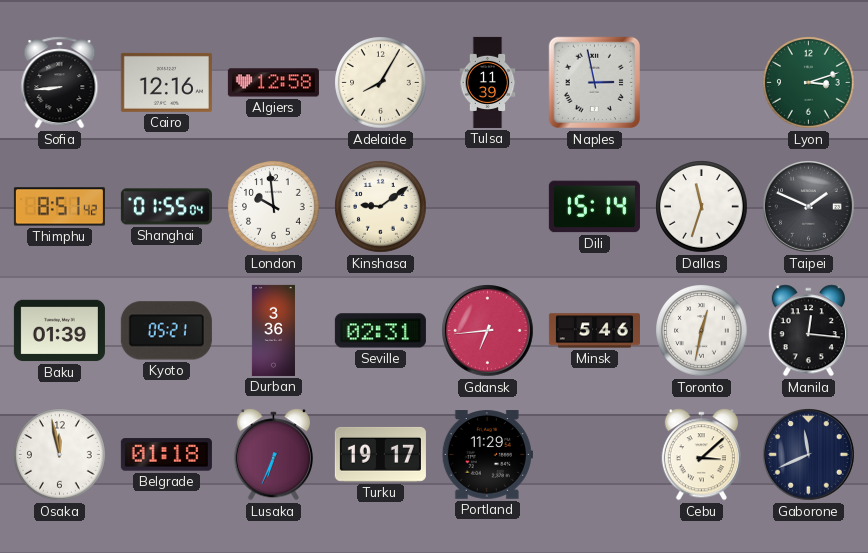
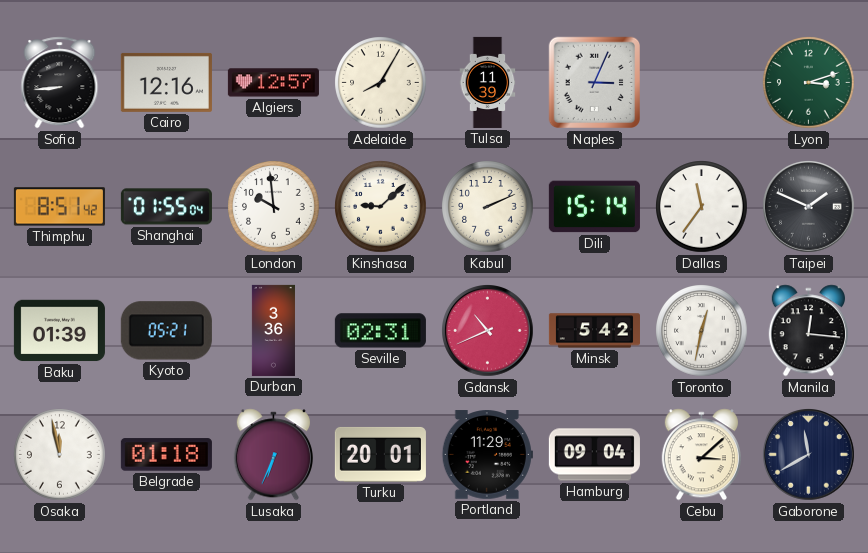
Algiers: 12:58 -> 12:57 (273, 83)
Naples: 2:58 -> 3:04 (595, 83)
Kinshasa: 9:09 -> 9:08 (381, 207)
Kabul: none -> 2:11 (488, 207)
Dallas: 11:33 -> 11:36 (702, 207)
Gdansk: 6:44 -> 10:41 (488, 331)
Minsk: 5:46 -> 5:42 (594, 331)
Turku: 19:17 -> 20:01 (380, 454)
Hamburg: none -> 09:04 (594, 455)
Gaborone: 11:41 -> 11:40 (809, 455)
